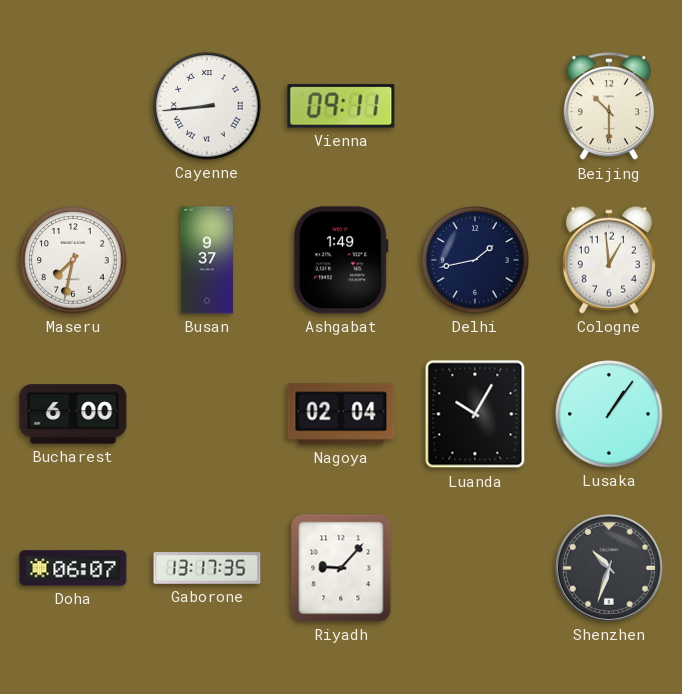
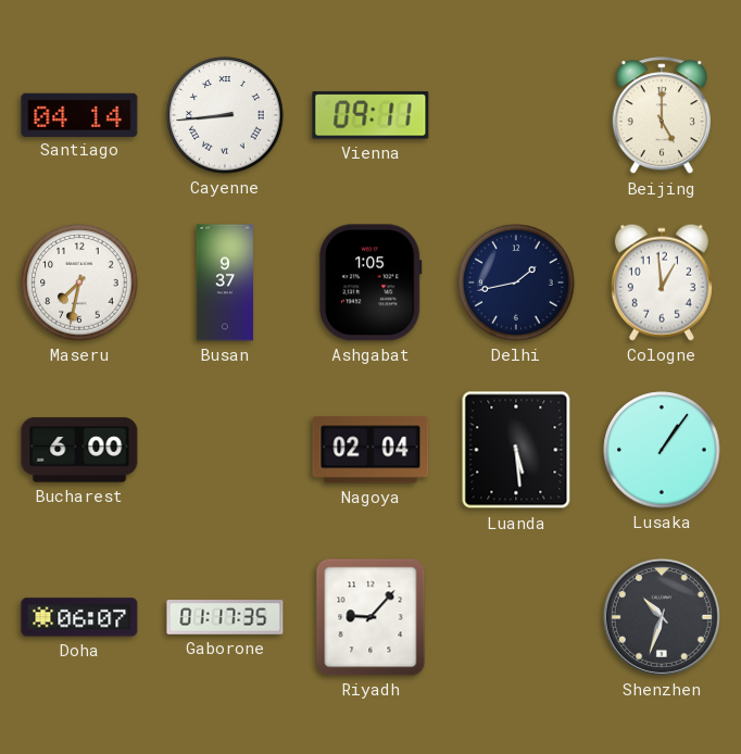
Santiago: none -> 04:14 (79, 114)
Beijing: 10:30 -> 5:00 (662, 116)
Ashgabat: 1:49 -> 1:05 (370, 282)
Luanda: 10:05 -> 5:29 (516, 450)
Gaborone: 13:17 -> 01:17 (225, 617)
